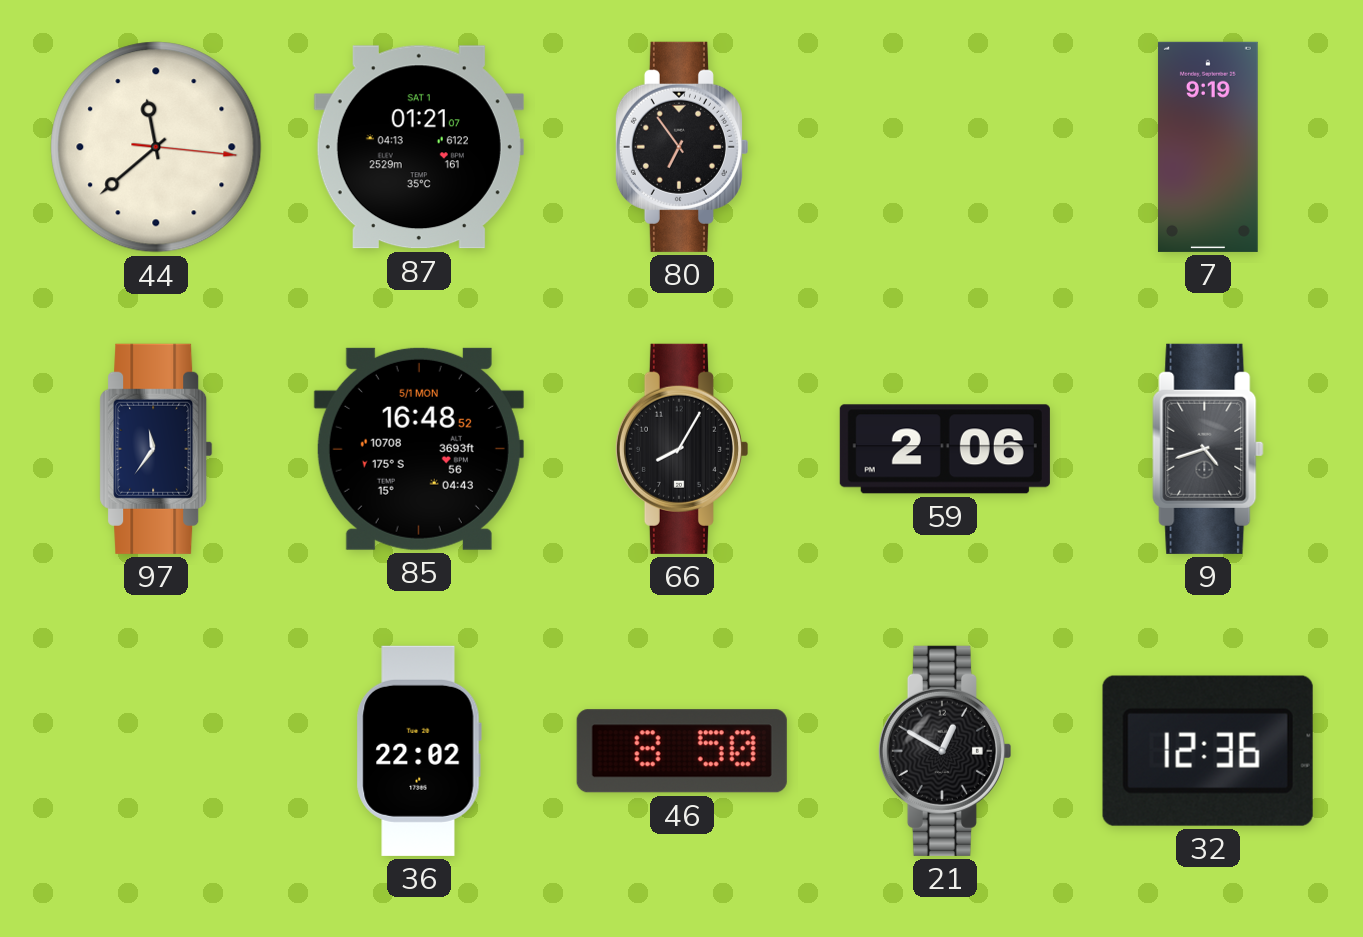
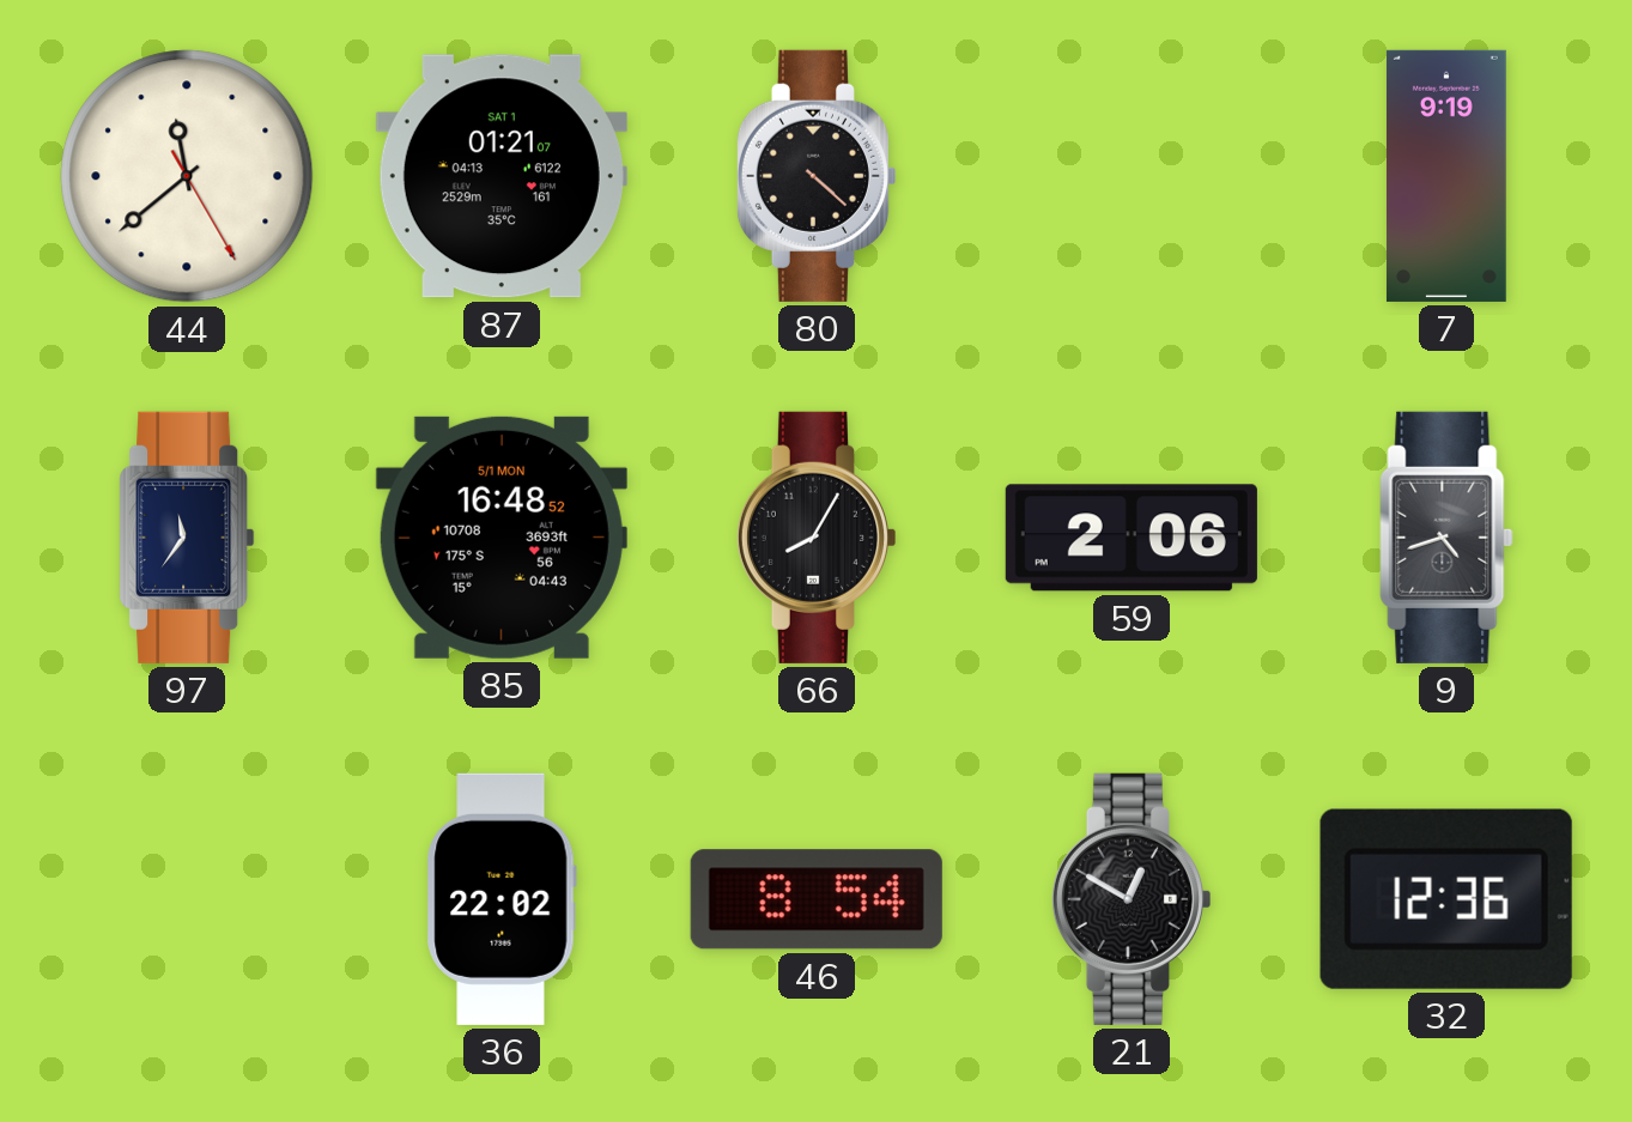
44: 11:38:16 -> 11:38:25 (187, 176)
80: 6:54 -> 4:22 (815, 176)
46: 8:50 -> 8:54 (817, 899)
